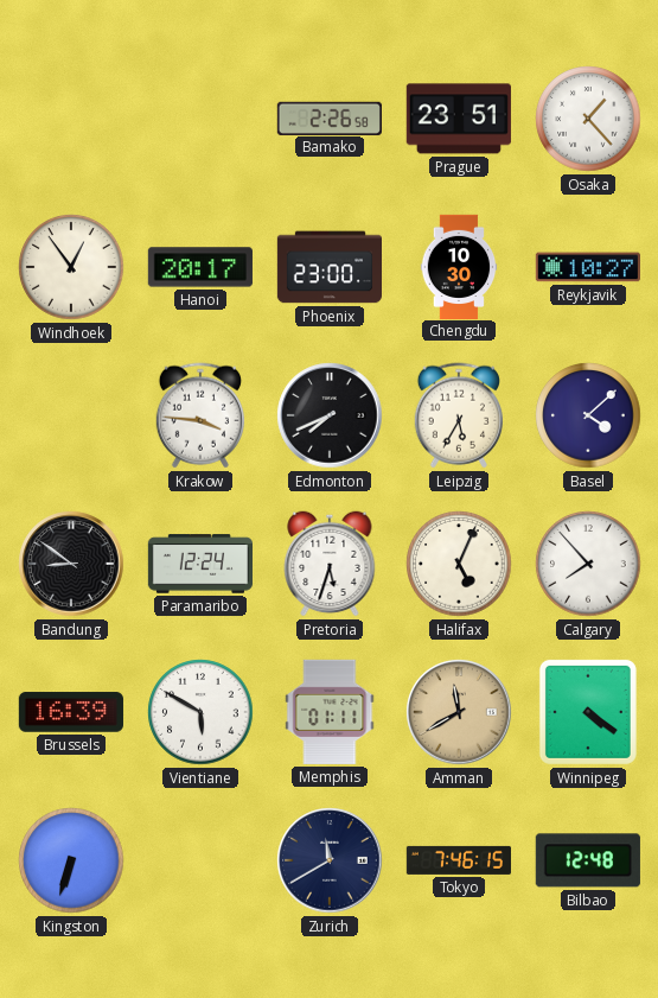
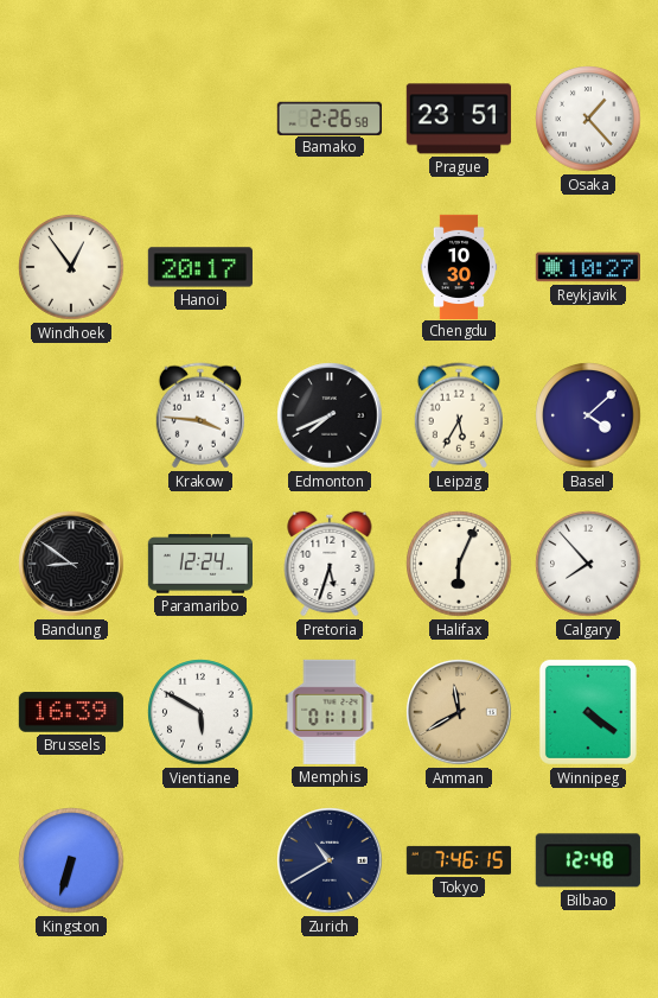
Phoenix: 23:00 -> none (328, 267)
Halifax: 5:04 -> 6:04 (459, 564)
Zurich: 11:40 -> 10:40 (330, 860)
